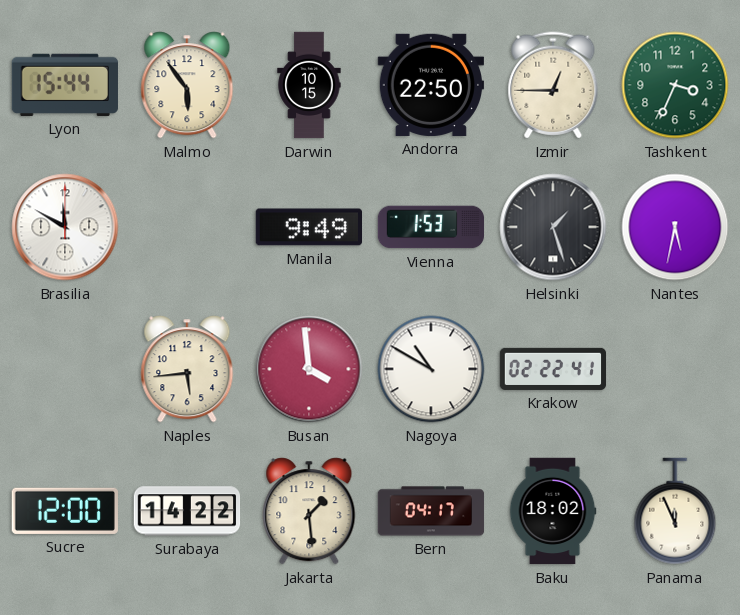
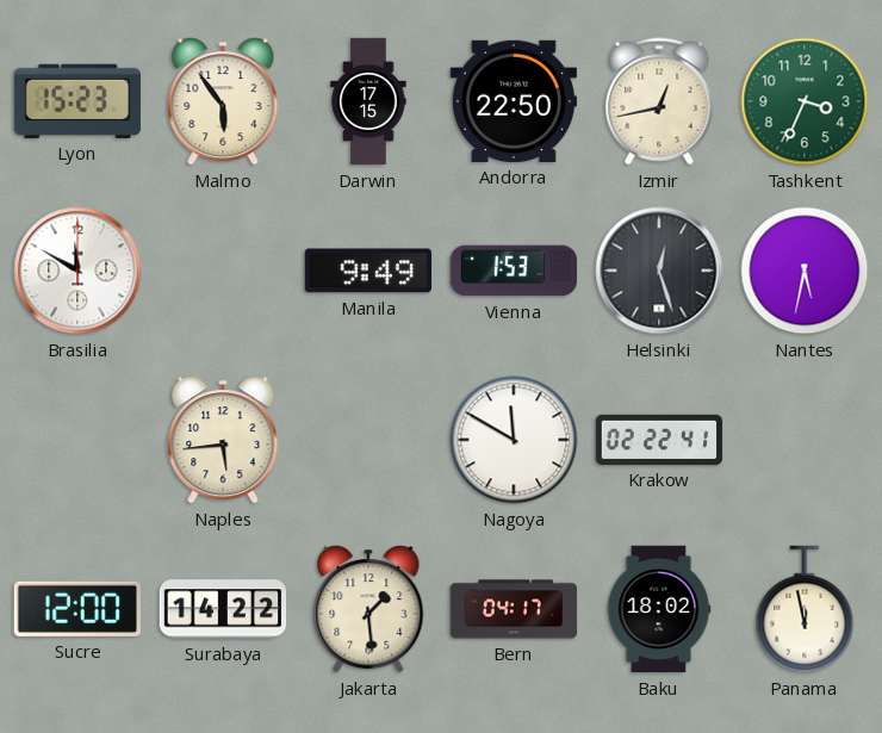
Lyon: 15:44 -> 15:23 (76, 101)
Darwin: 10:15 -> 17:15 (368, 101)
Izmir: 12:45 -> 12:43 (659, 101)
Helsinki: 1:27 -> 12:27 (659, 271)
Busan: 3:59 -> none (309, 369)
Nagoya: 10:50 -> 11:50 (514, 440)
Panama: 11:56 -> 11:58 (805, 609)
